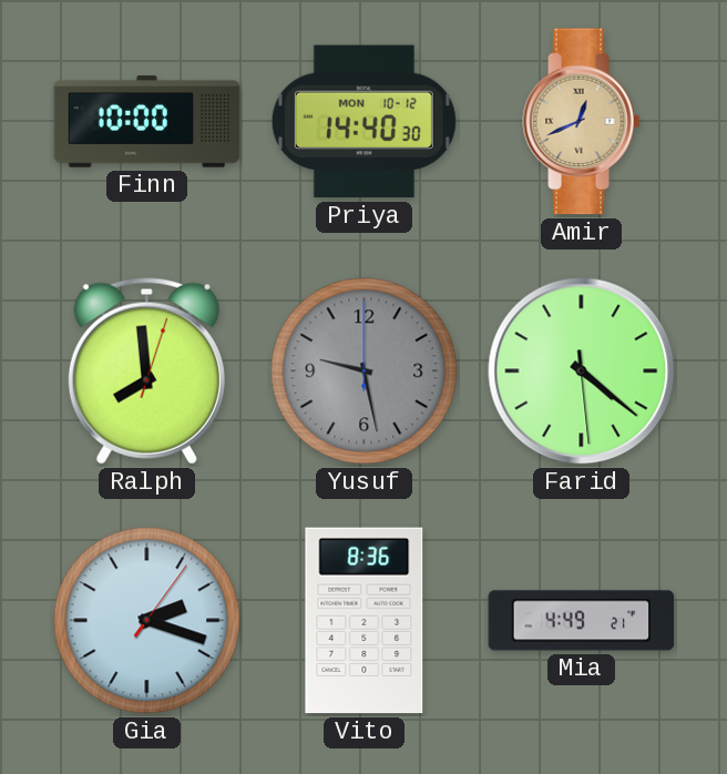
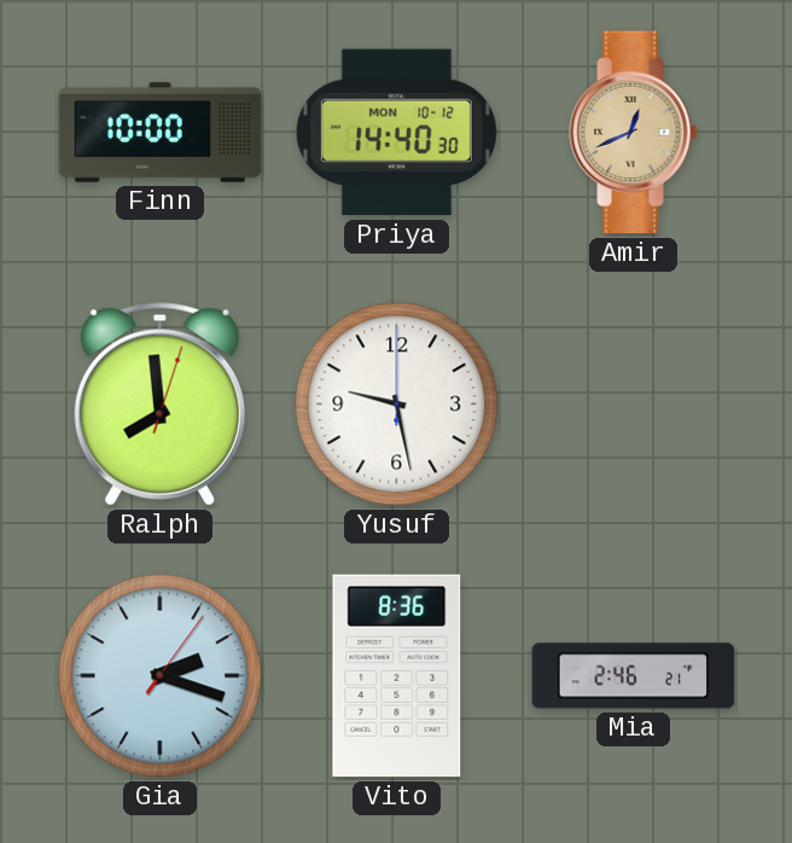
Yusuf dial: grey -> white (397, 405)
Farid: 4:21 -> none (582, 371)
Mia: 4:49 -> 2:46 (634, 676)
